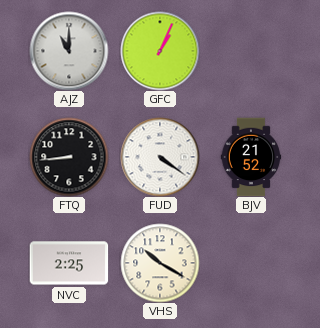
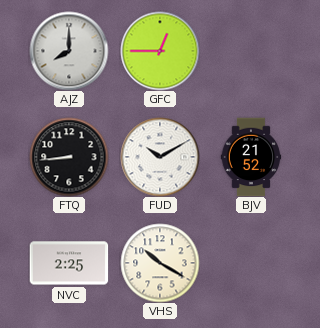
AJZ: 11:00 -> 8:00 (69, 51)
GFC: 1:04 -> 12:45 (160, 51)
FUD: 4:21 -> 10:10 (160, 157)
